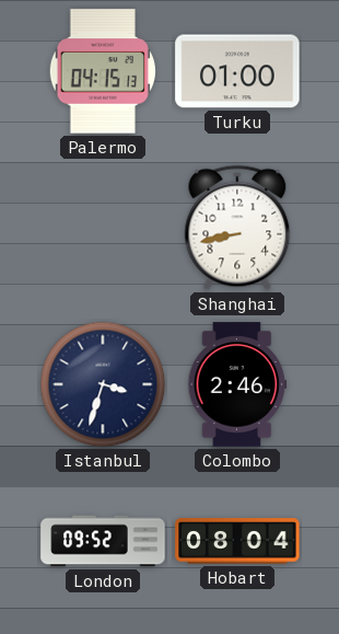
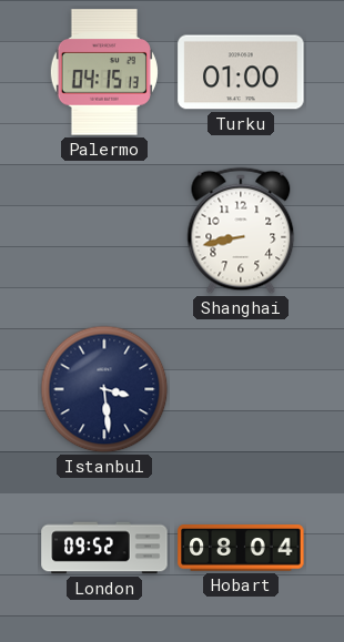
Istanbul: 3:33 -> 3:29 (104, 389)
Colombo: 2:46 -> none (237, 384)
